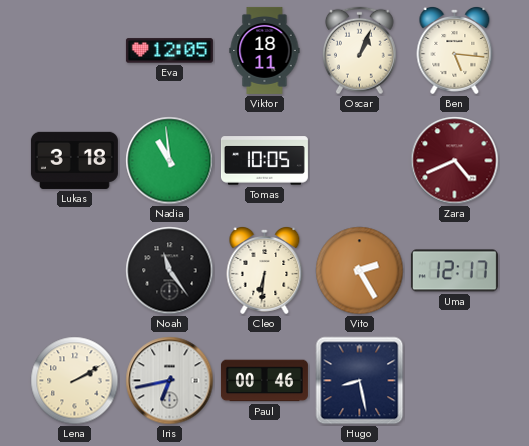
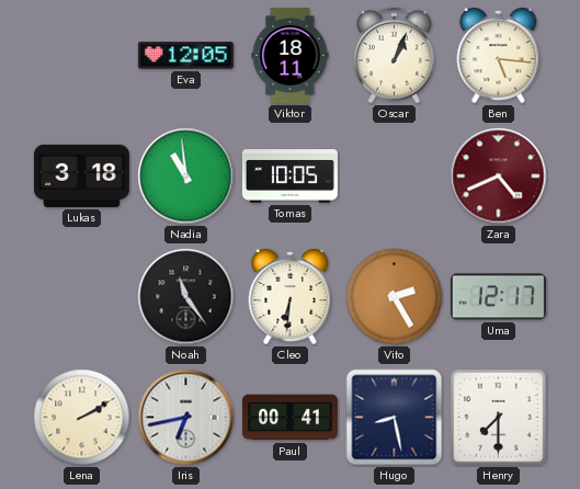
Paul: 00:46 -> 00:41 (289, 418)
Henry: none -> 7:30 (499, 418)
